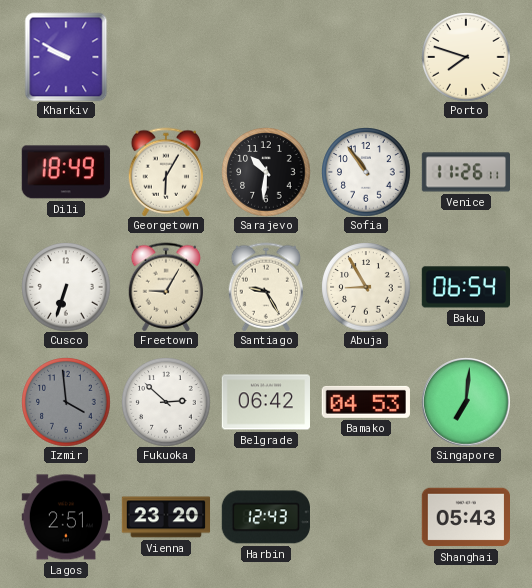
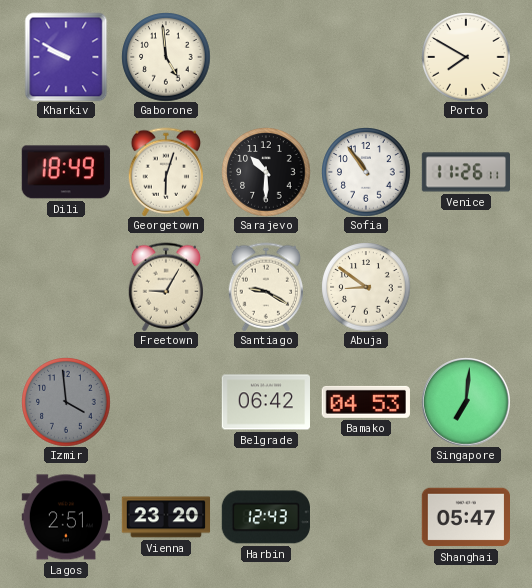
Gaborone: none -> 4:59 (166, 57)
Porto: 7:48 -> 7:50 (466, 57)
Georgetown: 6:05 -> 6:03 (165, 172)
Sarajevo: 10:31 -> 10:30 (266, 172)
Cusco: 6:33 -> none (66, 287)
Santiago: 9:25 -> 9:20 (265, 287)
Abuja: 8:55 -> 8:51 (366, 287)
Baku: 06:54 -> none (465, 287)
Fukuoka: 2:52 -> none (166, 402)
Shanghai: 05:43 -> 05:47 (465, 517)
